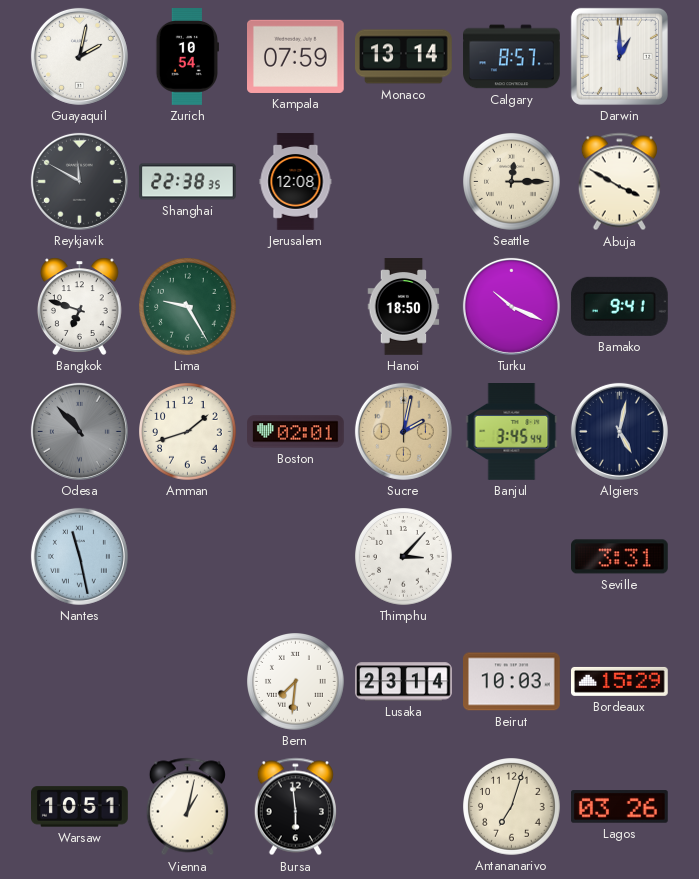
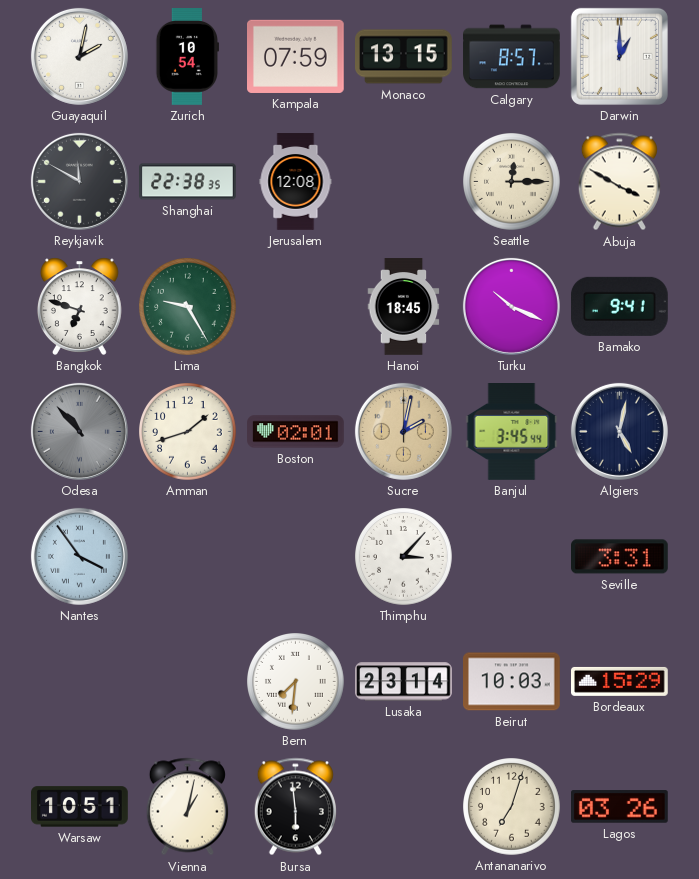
Monaco: 13:14 -> 13:15 (404, 57)
Hanoi: 18:50 -> 18:45 (404, 307)
Nantes: 11:28 -> 3:54 (79, 556)
